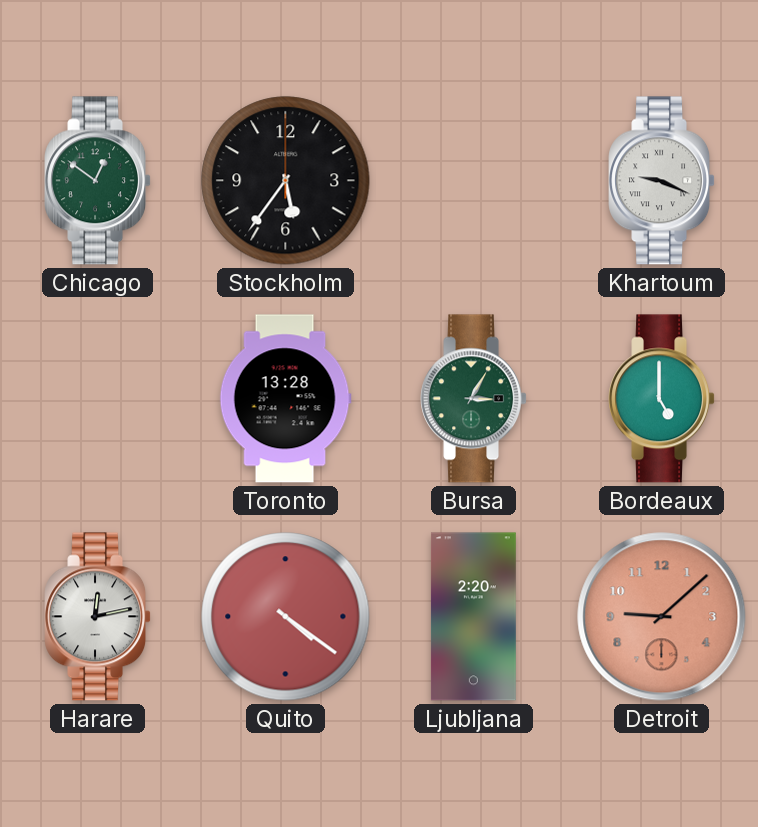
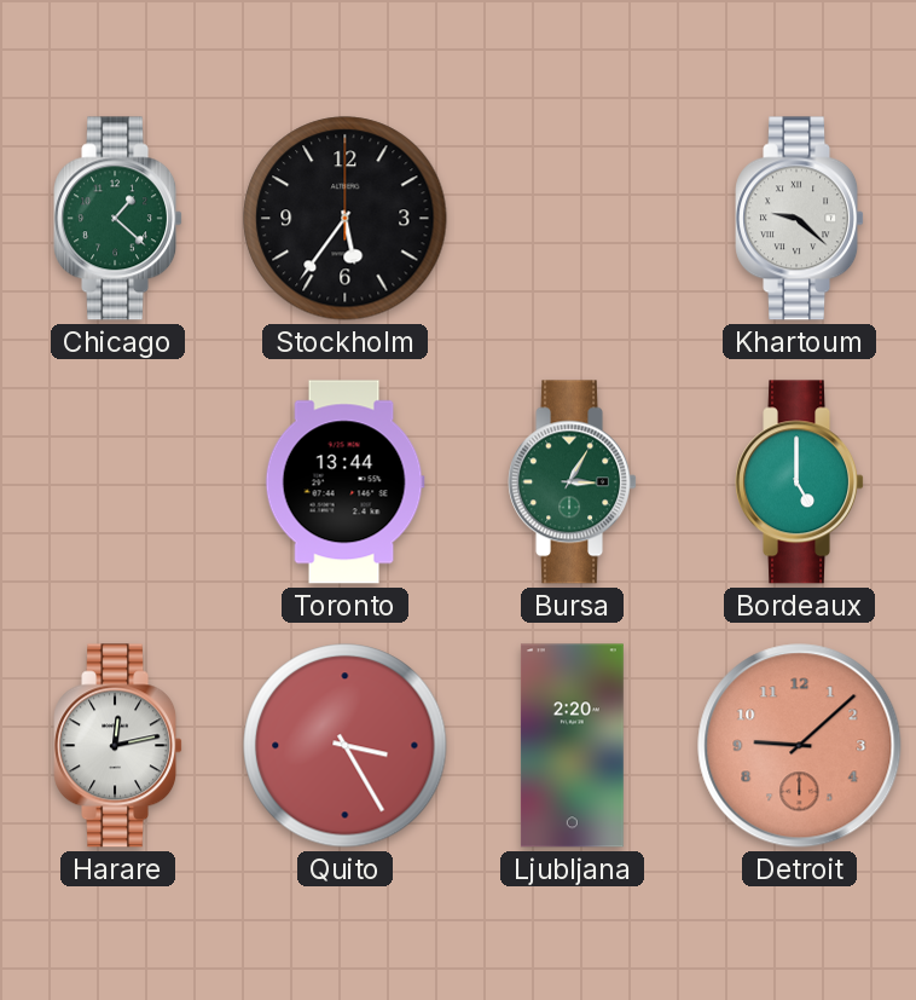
Chicago: 12:51 -> 1:22 (118, 219)
Khartoum: 9:19 -> 9:22 (800, 219)
Toronto: 13:28 -> 13:44 (344, 482)
Quito: 4:21 -> 3:25 (346, 746)
